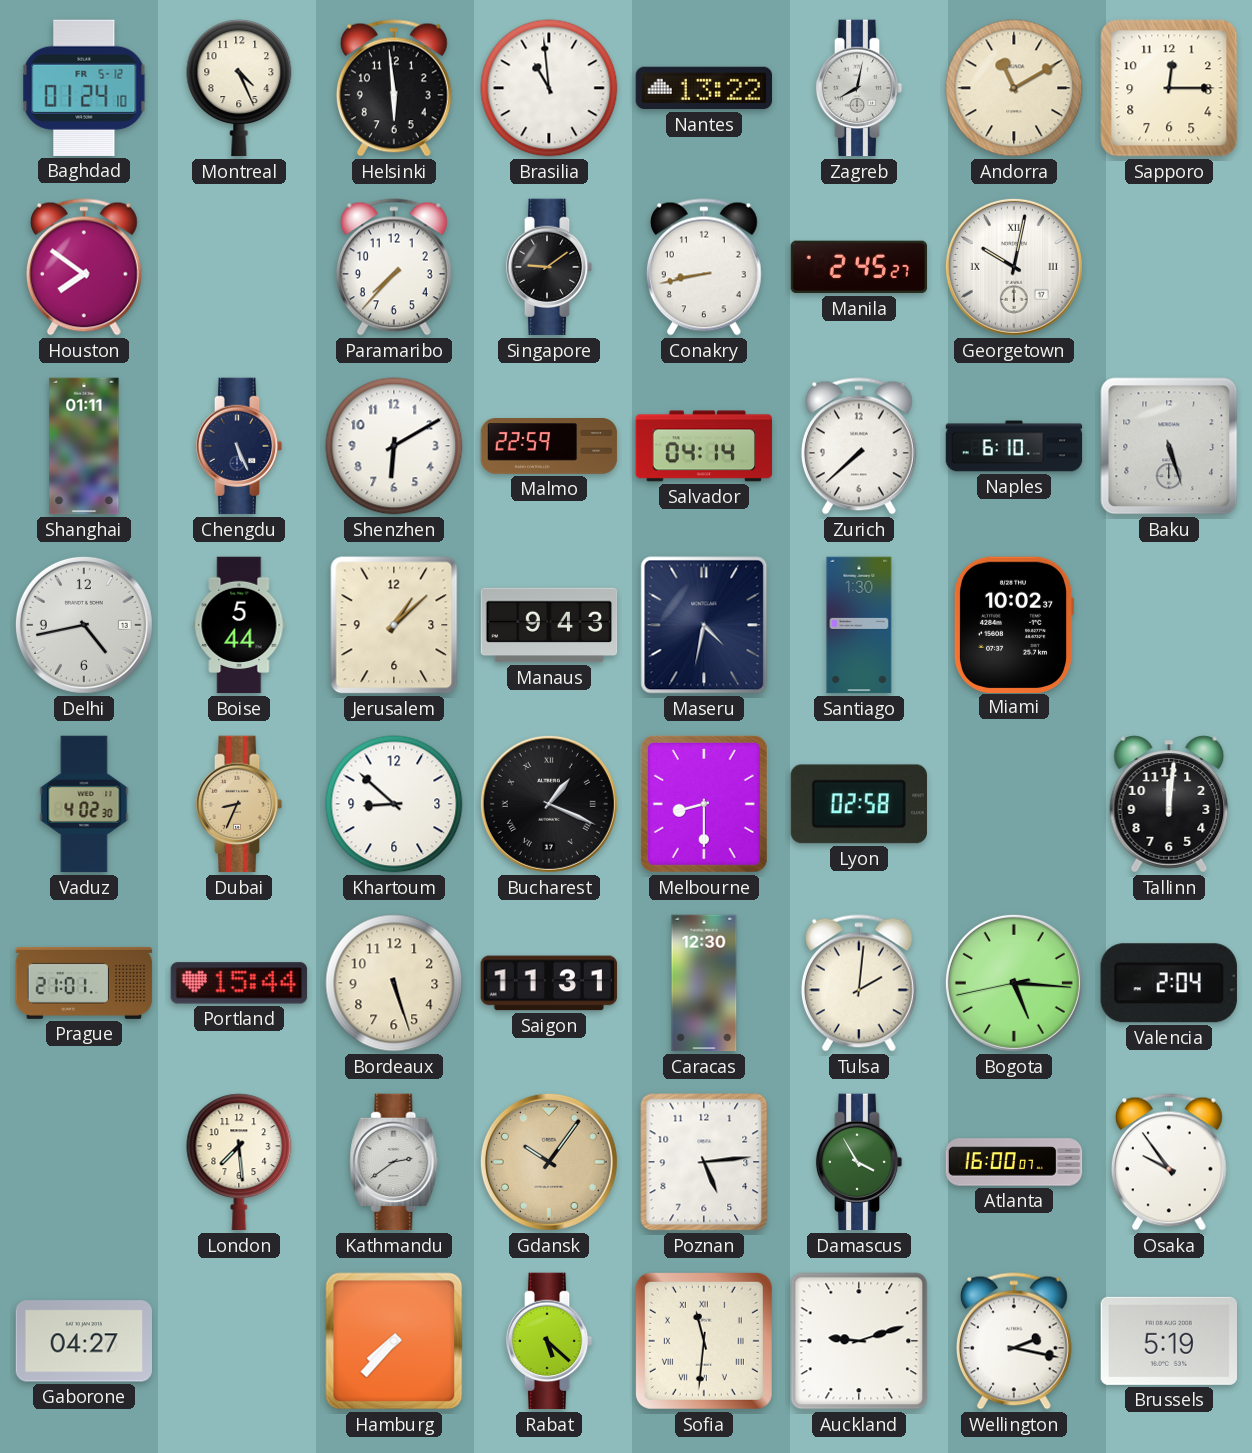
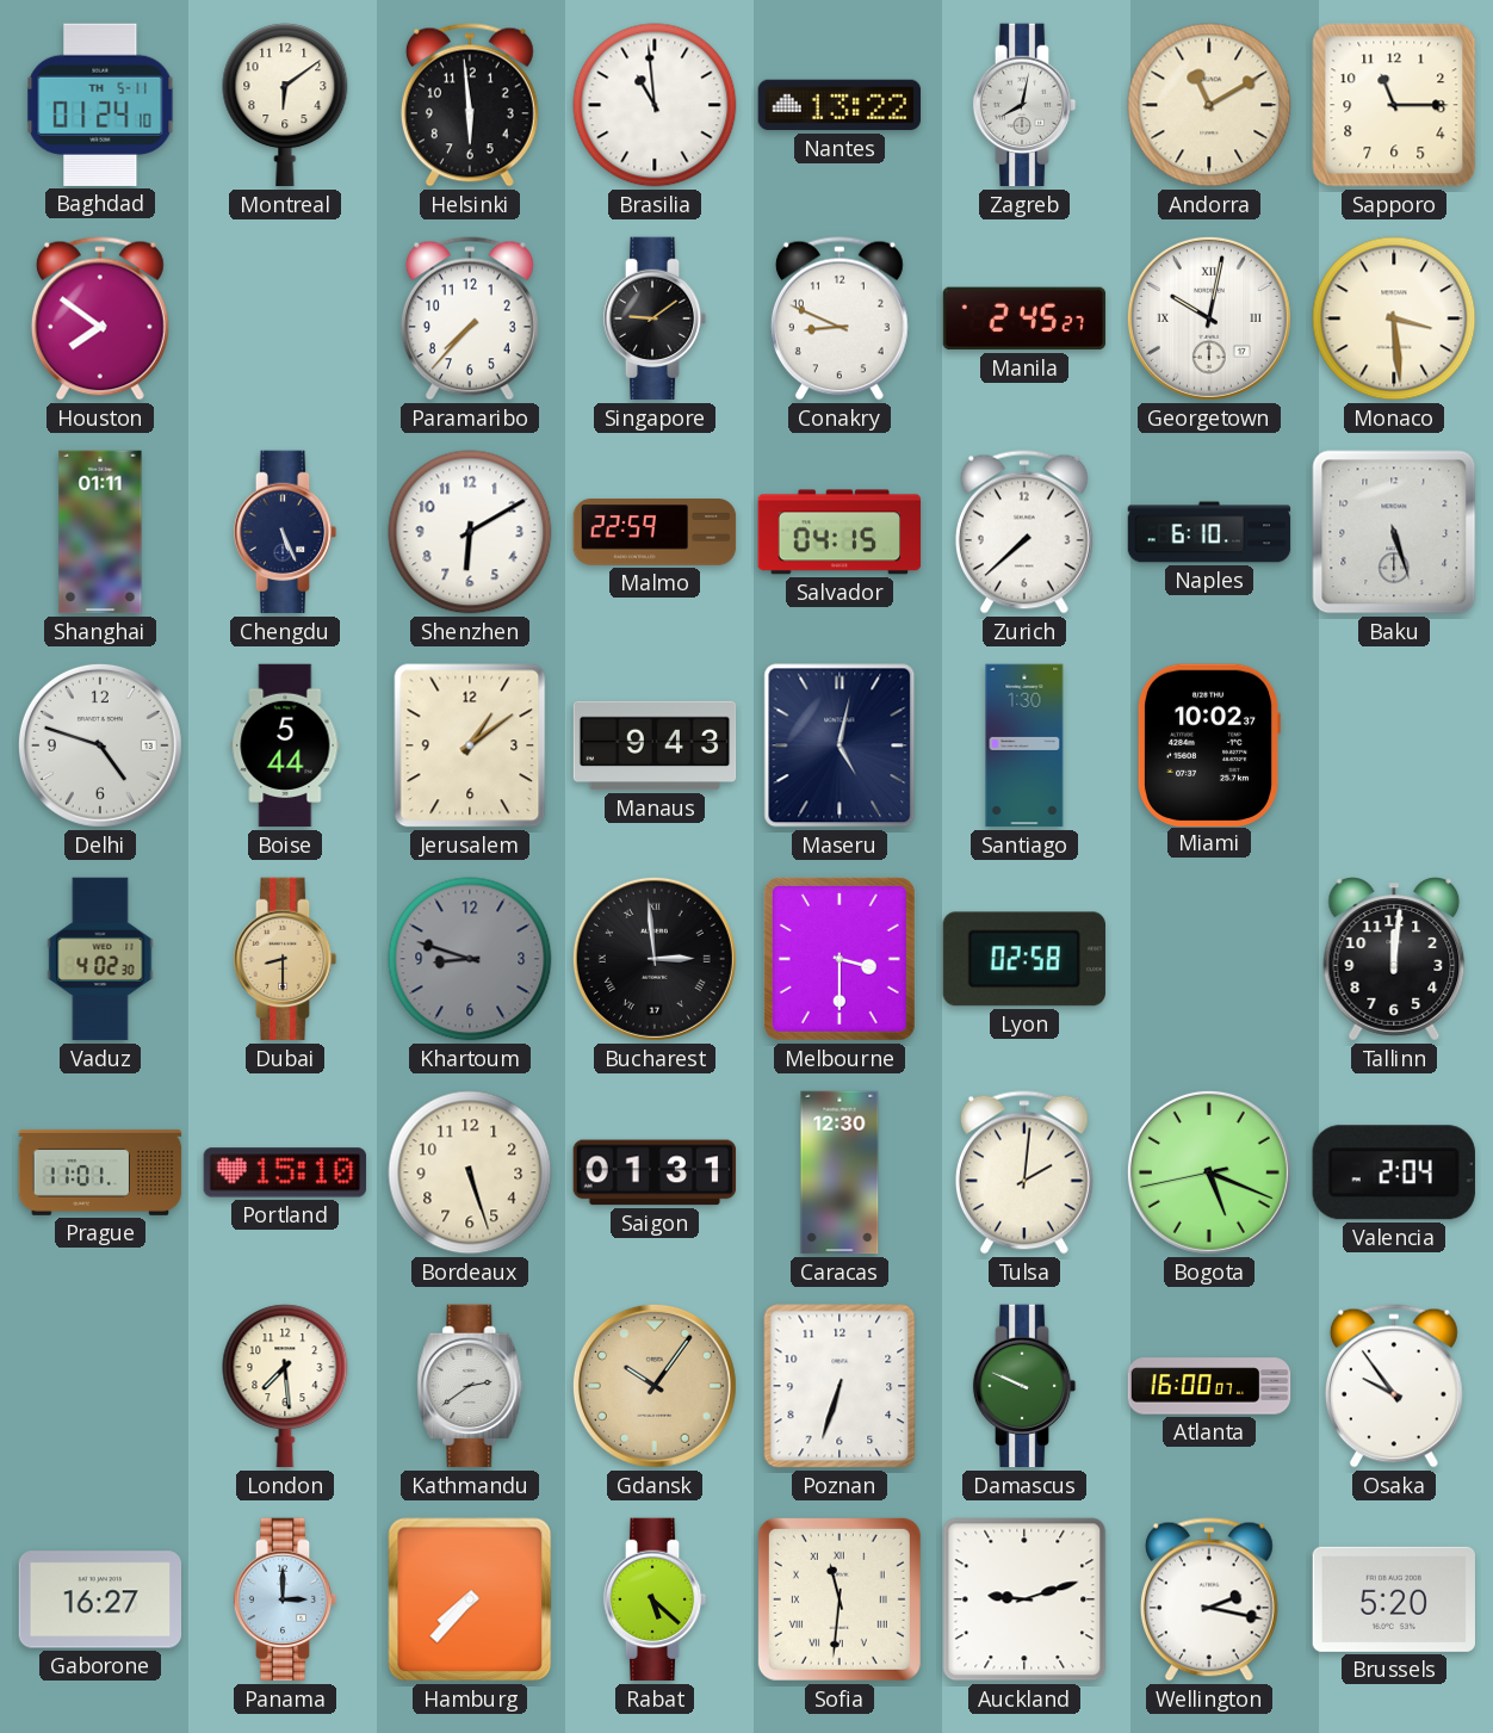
Baghdad date: FR 5-12 -> TH 5-11 (100, 105)
Montreal: 4:26 -> 6:09 (285, 105)
Sapporo: 12:15 -> 11:15 (1394, 105)
Conakry: 8:43 -> 8:49 (840, 318)
Monaco: none -> 3:29 (1394, 318)
Salvador: 04:14 -> 04:15 (840, 532)
Delhi: 4:43 -> 4:48 (100, 745)
Jerusalem: 1:08 -> 1:09 (470, 745)
Maseru: 4:32 -> 5:02 (840, 745)
Dubai: 8:34 -> 8:30 (285, 959)
Khartoum: 8:52 -> 8:48 (470, 959)
Khartoum dial: white -> grey (470, 959)
Bucharest: 1:19 -> 2:59 (655, 959)
Melbourne: 8:30 -> 3:30 (840, 959)
Prague: 21:01 -> 11:01 (100, 1172)
Portland: 15:44 -> 15:10 (285, 1172)
Saigon: 11:31 -> 01:31 (655, 1172)
Bogota: 5:15 -> 5:18 (1209, 1172)
Poznan: 5:14 -> 6:33 (840, 1386)
Damascus: 3:55 -> 9:49 (1024, 1386)
Gaborone: 04:27 -> 16:27 (100, 1599)
Panama: none -> 3:00 (285, 1599)
Brussels: 5:19 -> 5:20 (1393, 1599)
